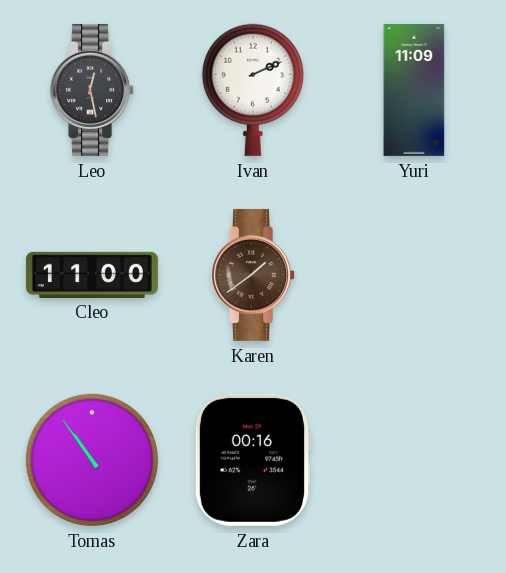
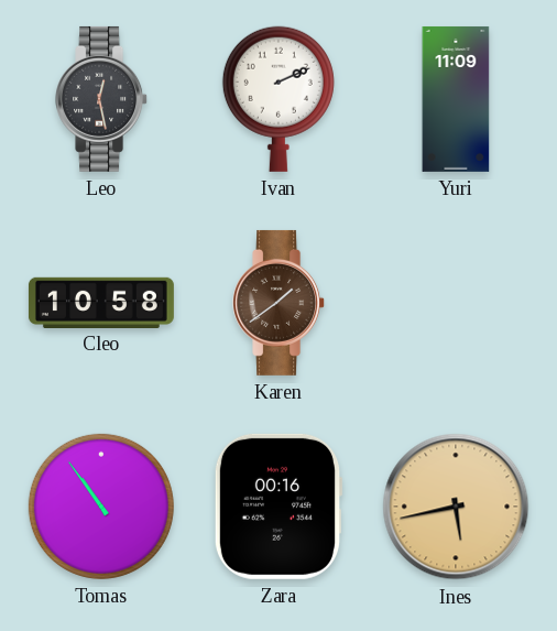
Cleo: 11:00 -> 10:58 (101, 302)
Ines: none -> 5:43 (456, 507)
